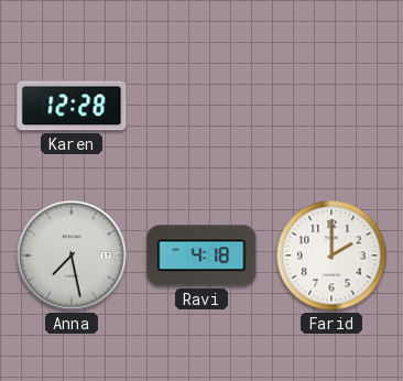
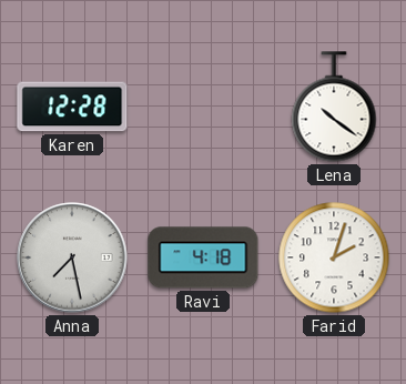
Lena: none -> 10:21 (334, 107)
Farid: 2:00 -> 2:03 (334, 257)
